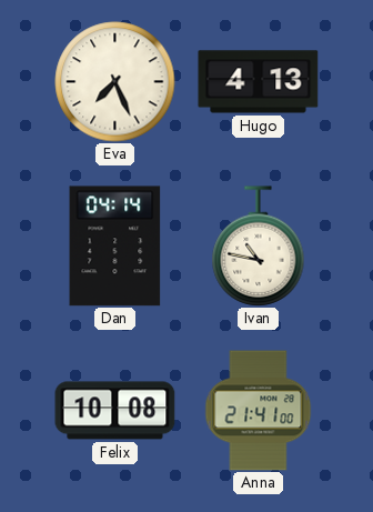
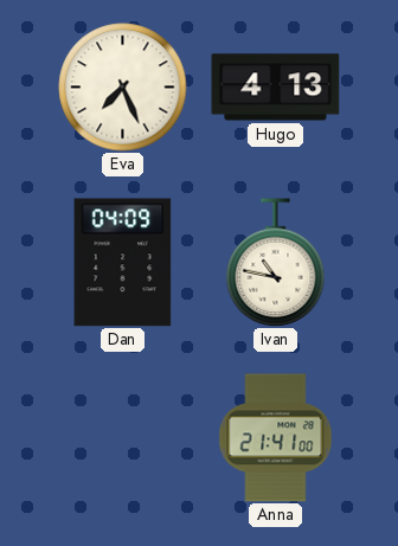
Dan: 04:14 -> 04:09 (123, 263)
Felix: 10:08 -> none (115, 411)
